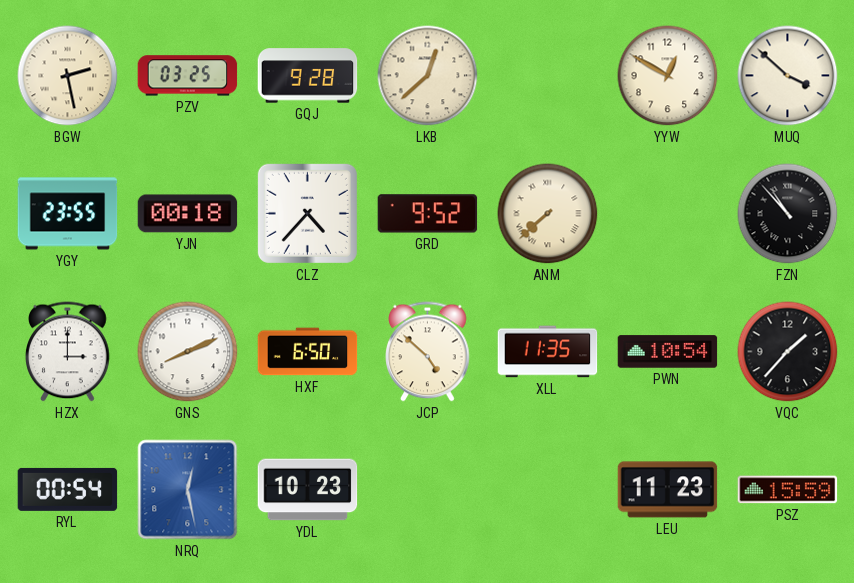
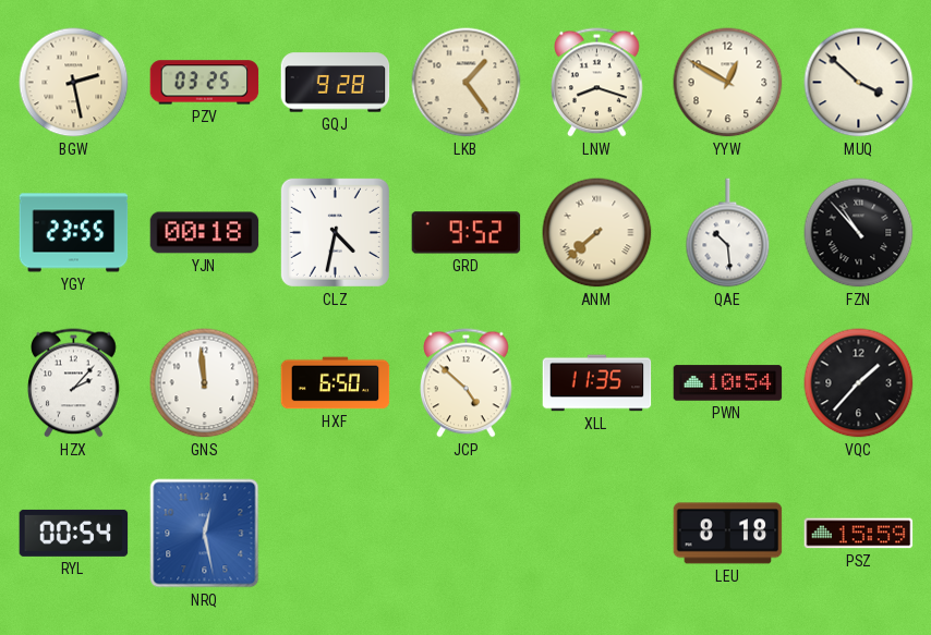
LKB: 12:38 -> 1:24 (467, 83)
LNW: none -> 8:18 (597, 83)
CLZ: 4:37 -> 4:32 (335, 232)
QAE: none -> 10:29 (728, 233)
HZX: 3:00 -> 2:07 (74, 383)
GNS: 8:11 -> 11:59 (205, 383)
YDL: 10:23 -> none (308, 490)
LEU: 11:23 -> 8:18 (728, 534)
